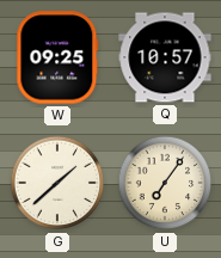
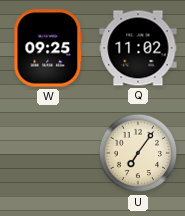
Q: 10:57 -> 11:02 (138, 48)
G: 1:38 -> none (57, 183)
